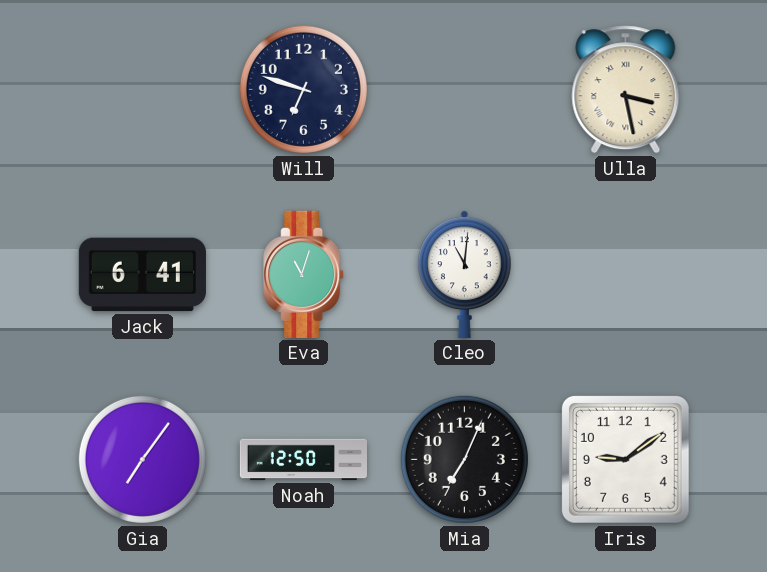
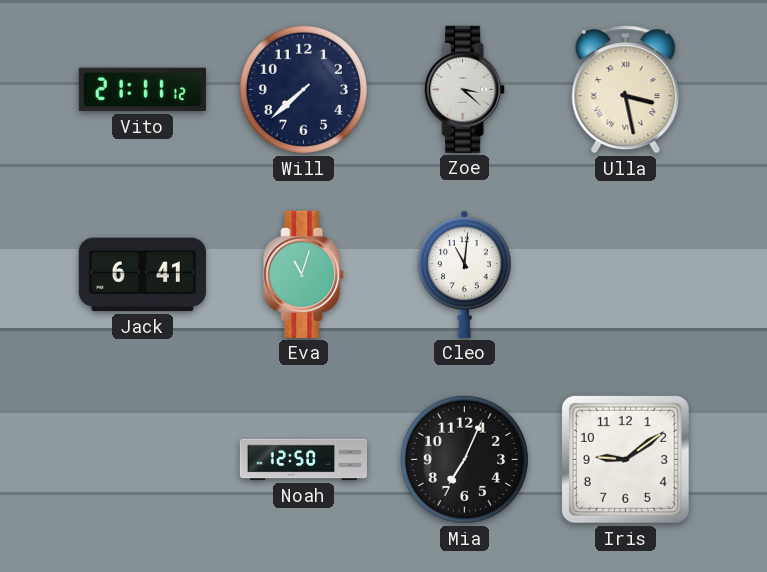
Vito: none -> 21:11 (142, 90)
Will: 6:48 -> 7:38 (303, 89)
Zoe: none -> 3:22 (465, 89)
Gia: 7:06 -> none (142, 459)
